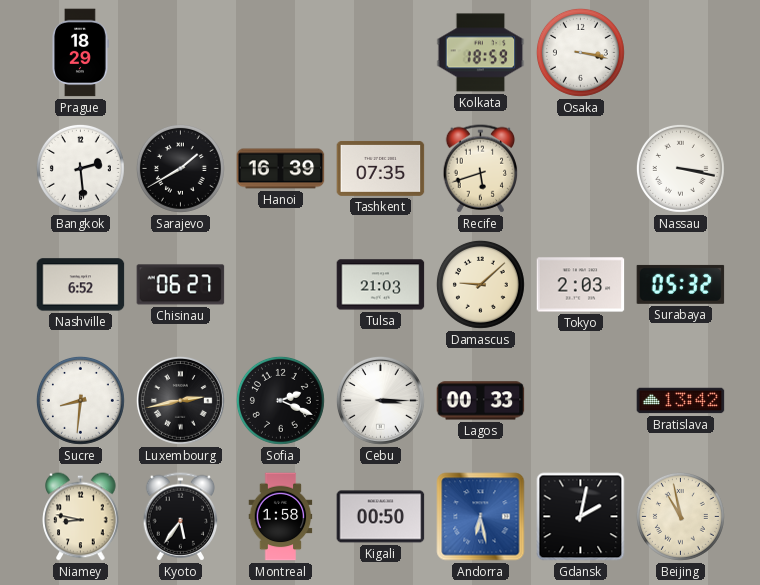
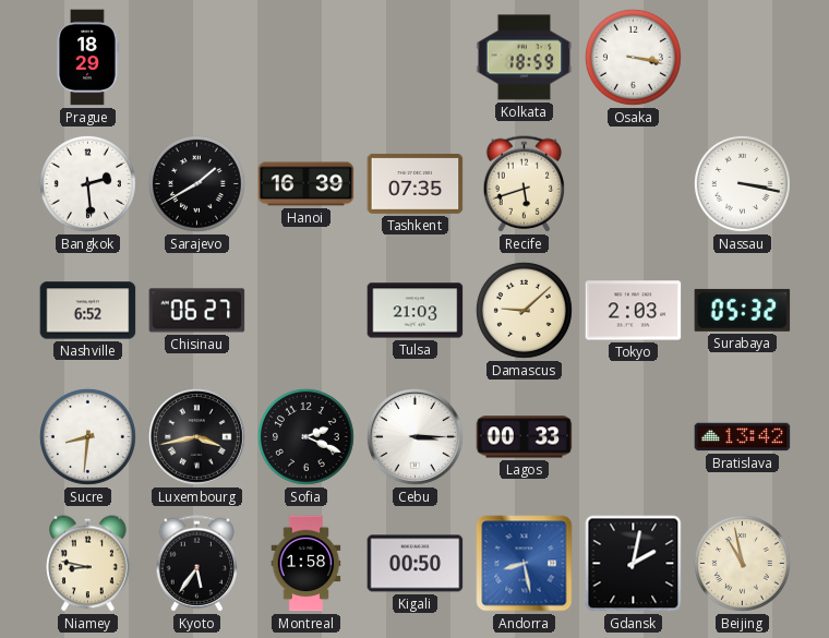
Luxembourg: 2:43 -> 3:43 (196, 436)
Andorra: 6:28 -> 8:28 (525, 564)
